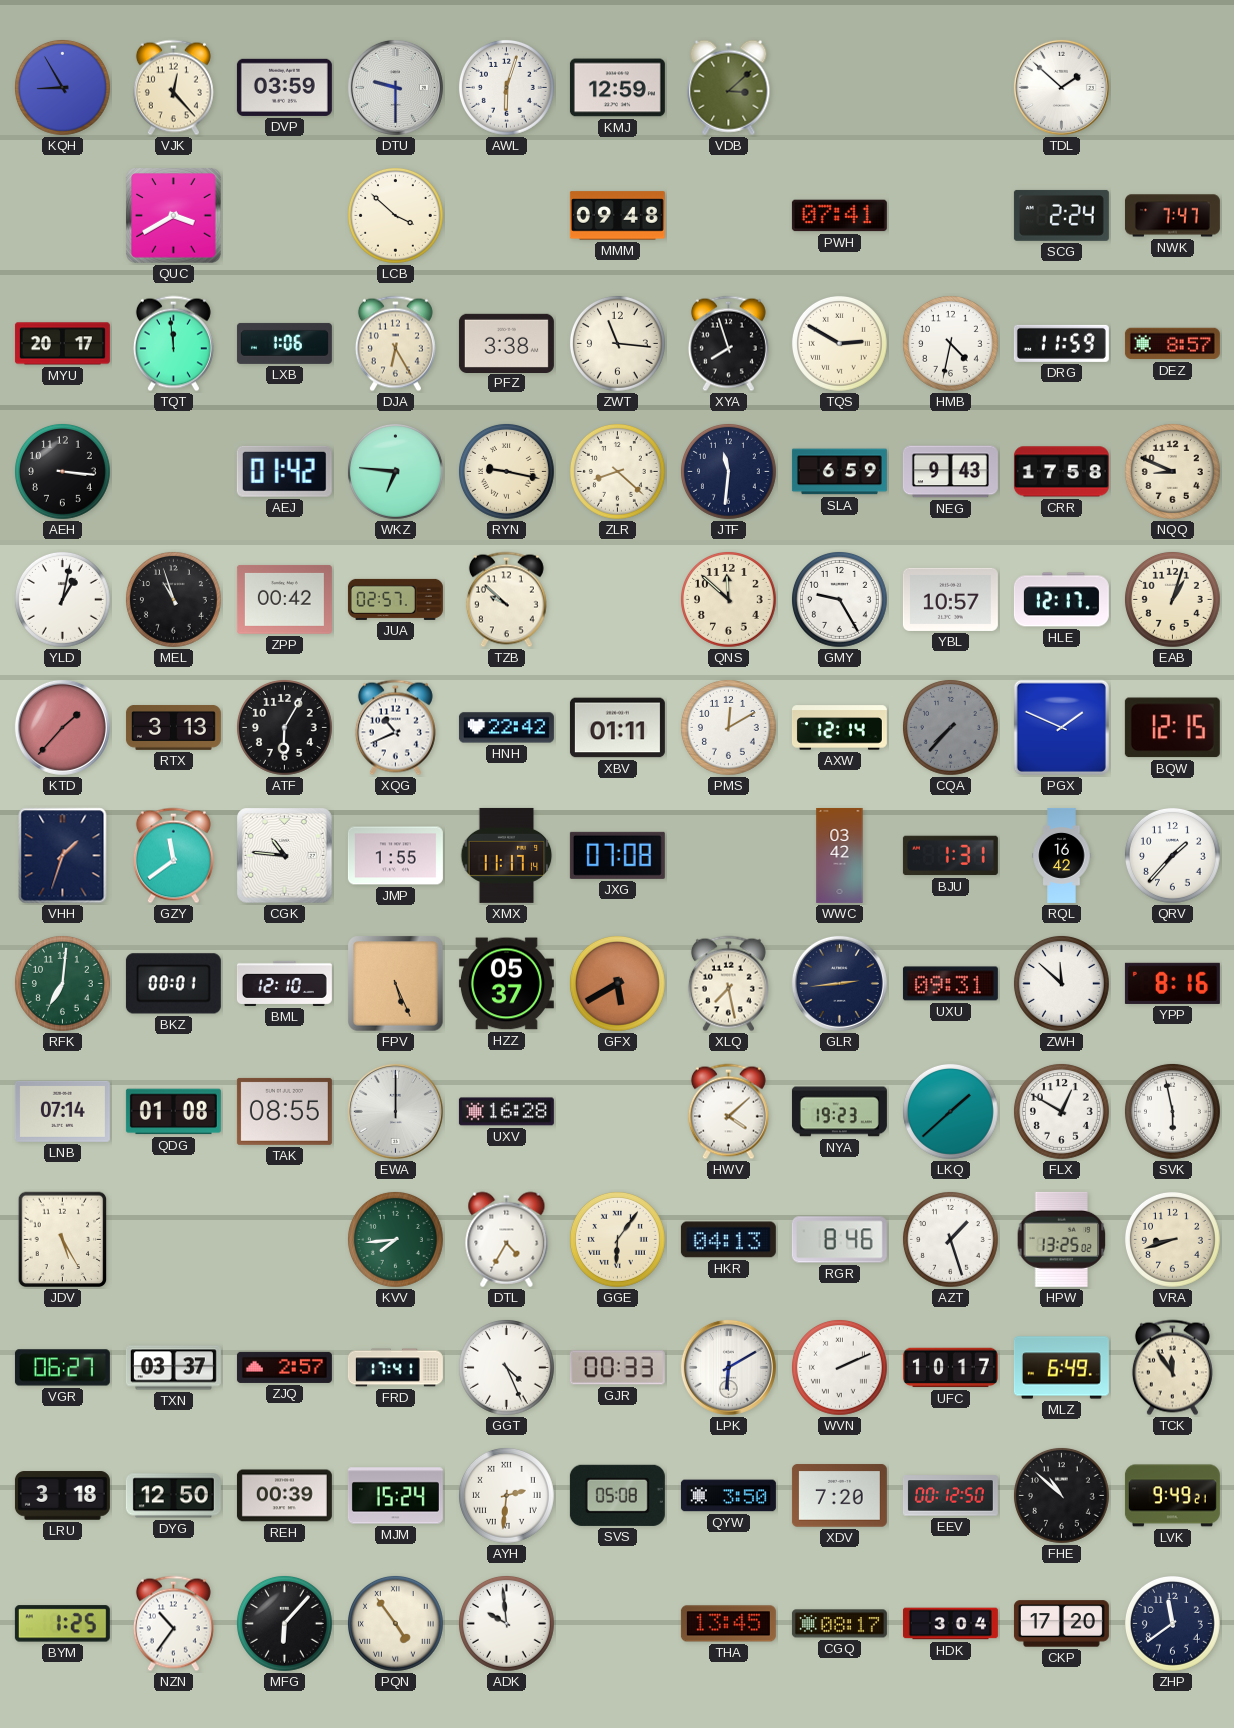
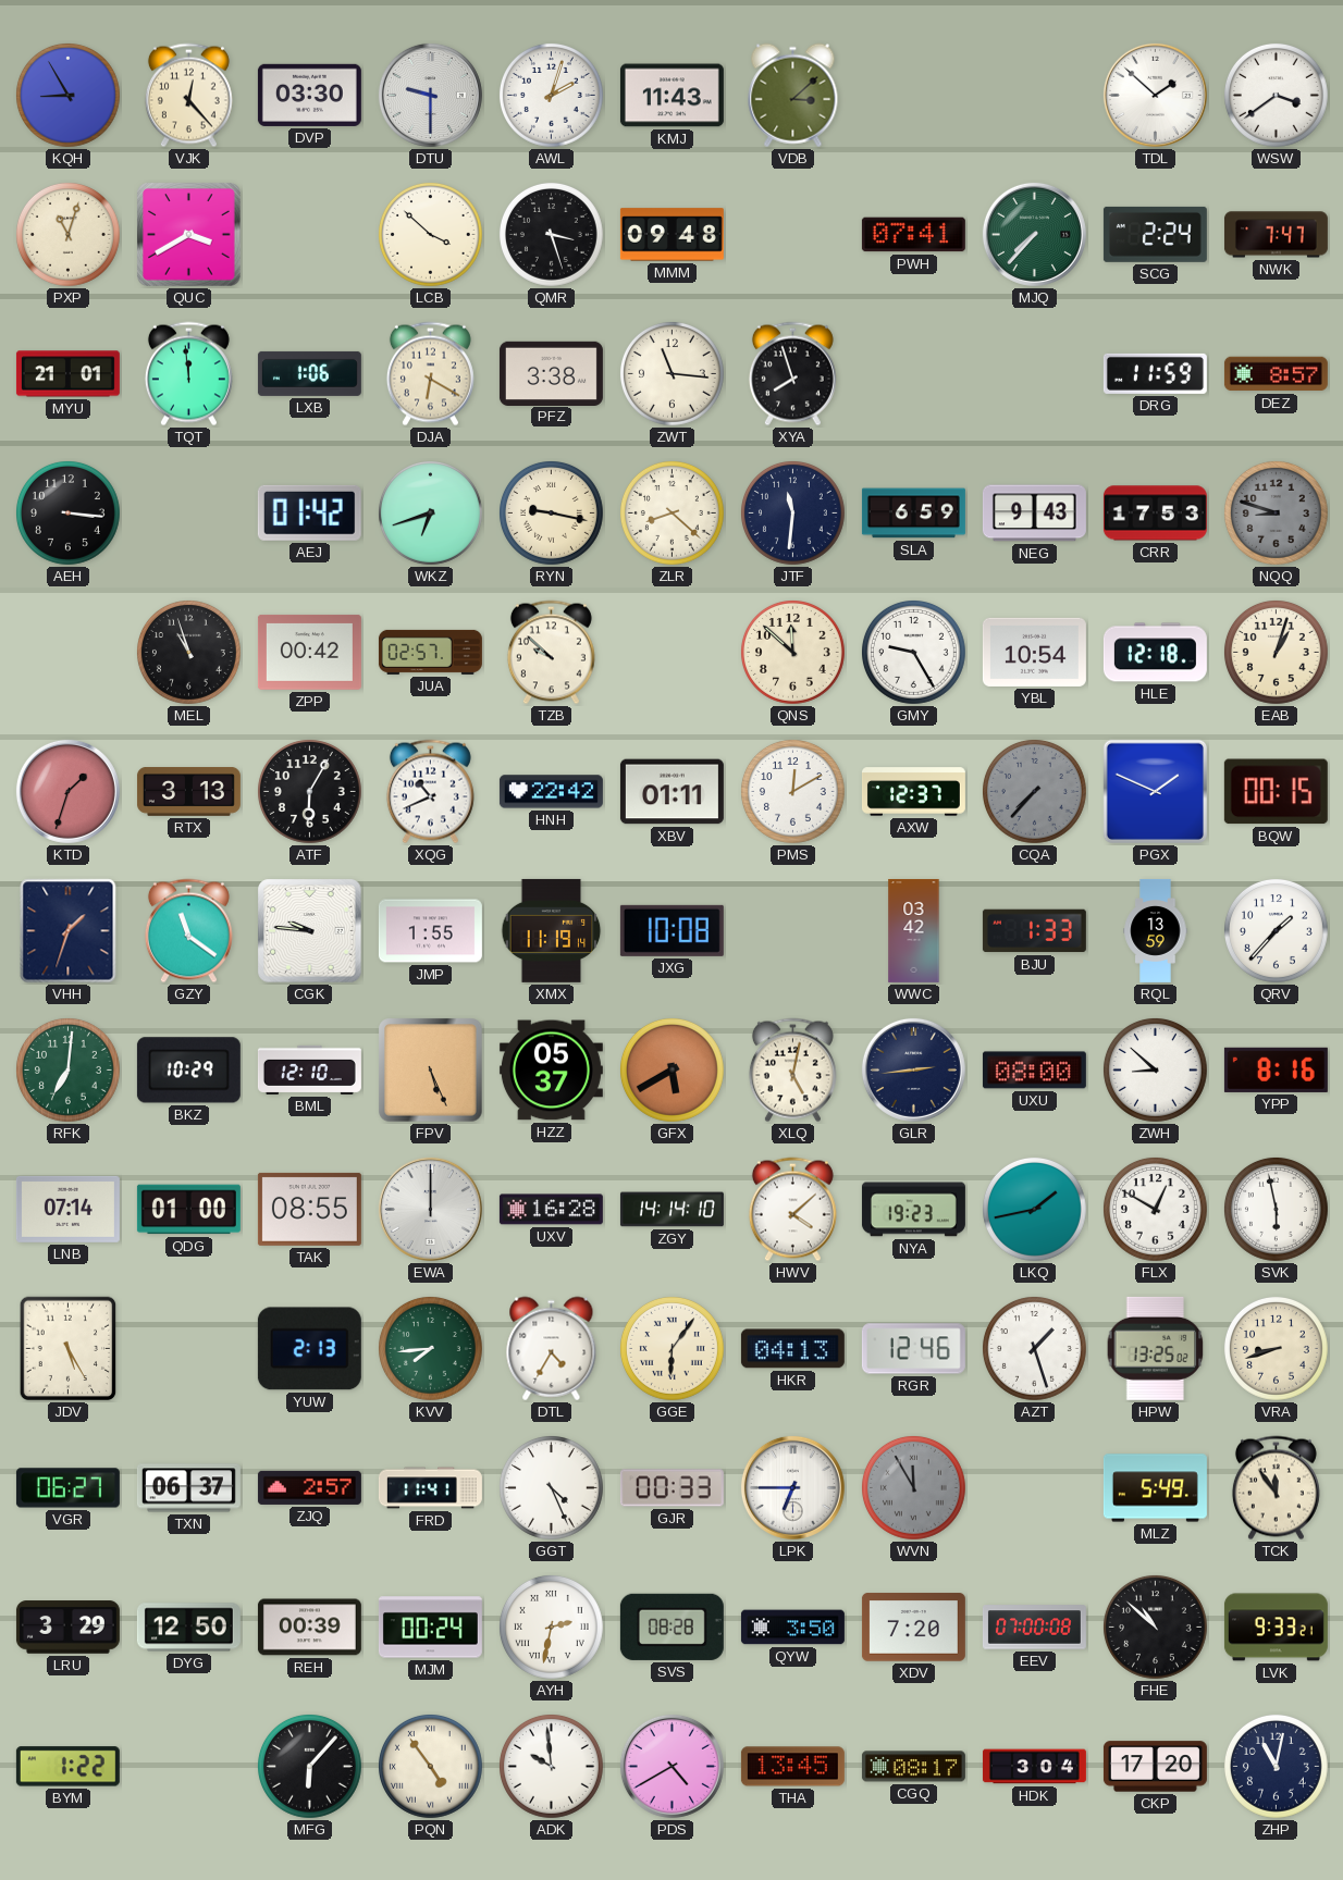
DVP: 03:59 -> 03:30 (309, 95)
AWL: 6:03 -> 2:03 (552, 96)
KMJ: 12:59 -> 11:43 (671, 96)
WSW: none -> 3:39 (1277, 96)
PXP: none -> 11:03 (69, 235)
QMR: none -> 3:27 (552, 235)
MJQ: none -> 7:37 (1034, 234)
MYU: 20:17 -> 21:01 (67, 374)
DJA: 6:25 -> 6:20 (430, 374)
TQS: 2:50 -> none (840, 344)
HMB: 4:32 -> none (951, 344)
WKZ: 6:46 -> 6:42 (431, 514)
CRR: 17:58 -> 17:53 (1155, 514)
NQQ: 8:49 -> 8:48 (1277, 514)
NQQ dial: cream -> grey (1277, 514)
YLD: 1:02 -> none (63, 600)
YBL: 10:57 -> 10:54 (1034, 652)
HLE: 12:17 -> 12:18 (1155, 653)
KTD: 1:37 -> 1:33 (67, 791)
AXW: 12:14 -> 12:37 (913, 792)
BQW: 12:15 -> 00:15 (1276, 792)
GZY: 11:39 -> 11:21 (188, 931)
CGK: 10:46 -> 9:46 (310, 931)
XMX: 11:17 -> 11:19 (552, 930)
JXG: 07:08 -> 10:08 (671, 930)
BJU: 1:31 -> 1:33 (1034, 931)
RQL: 16:42 -> 13:59 (1156, 930)
BKZ: 00:01 -> 10:29 (188, 1071)
XLQ: 7:28 -> 5:02 (792, 1071)
UXU: 09:31 -> 08:00 (1034, 1071)
ZWH: 11:52 -> 8:52 (1156, 1071)
QDG: 01:08 -> 01:00 (188, 1210)
ZGY: none -> 14:14 (671, 1210)
LKQ: 1:38 -> 1:43 (1035, 1210)
YUW: none -> 2:13 (309, 1349)
RGR: 8:46 -> 12:46 (913, 1349)
TXN: 03:37 -> 06:37 (188, 1488)
FRD: 17:41 -> 11:41 (430, 1488)
LPK: 6:10 -> 6:45 (792, 1487)
WVN: 2:11 -> 11:55 (914, 1488)
WVN dial: white -> grey (914, 1488)
UFC: 10:17 -> none (950, 1368)
MLZ: 6:49 -> 5:49 (1155, 1488)
LRU: 3:18 -> 3:29 (67, 1628)
MJM: 15:24 -> 00:24 (430, 1628)
AYH: 2:31 -> 2:32 (552, 1628)
SVS: 05:08 -> 08:28 (671, 1627)
EEV: 00:12 -> 07:00 (1034, 1628)
LVK: 9:49 -> 9:33 (1276, 1628)
BYM: 1:25 -> 1:22 (67, 1767)
NZN: 10:36 -> none (173, 1624)
PDS: none -> 4:40 (671, 1766)
ZHP: 11:39 -> 11:02 (1277, 1767)
